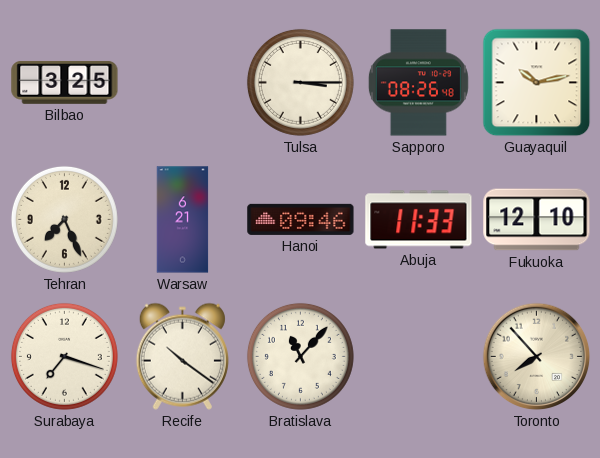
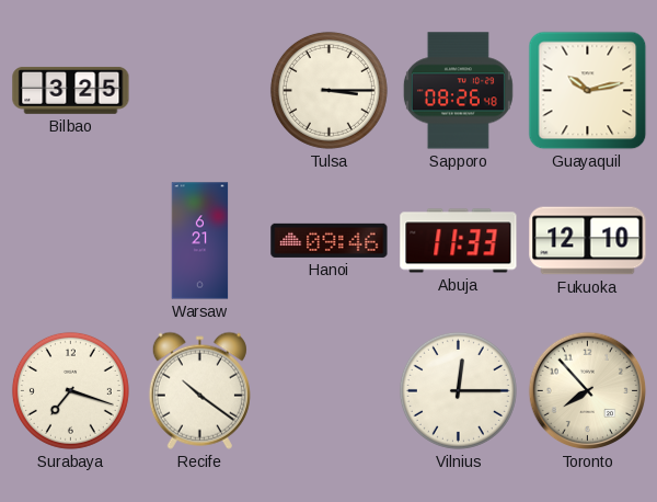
Tehran: 7:26 -> none (64, 219)
Bratislava: 11:07 -> none (300, 356)
Vilnius: none -> 12:15 (458, 390)
